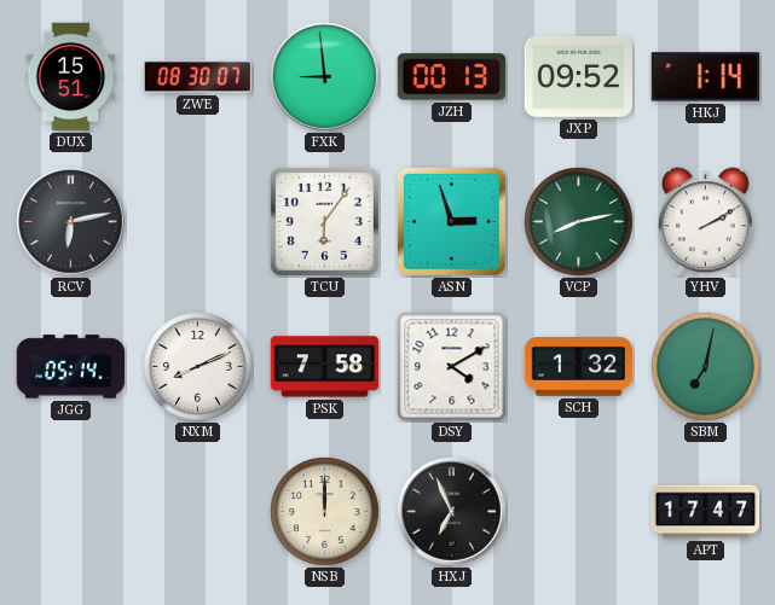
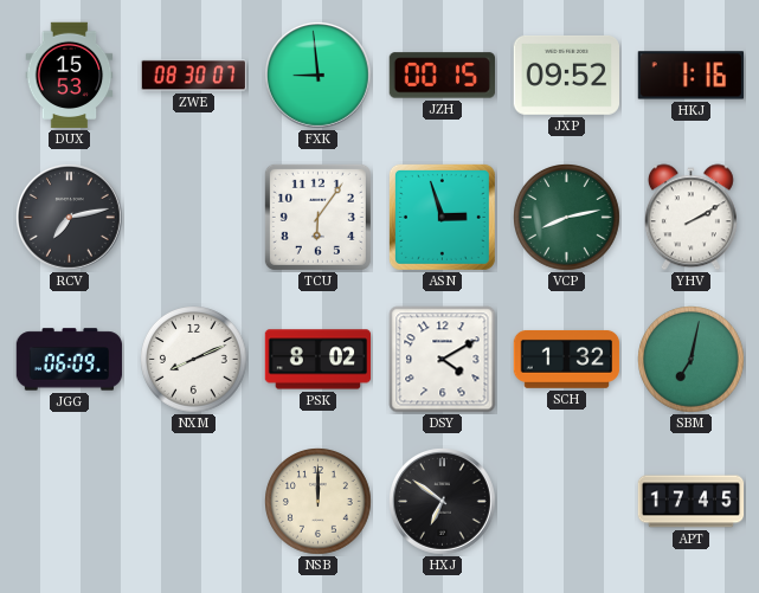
DUX: 15:51 -> 15:53 (70, 76)
JZH: 00:13 -> 00:15 (442, 76)
HKJ: 1:14 -> 1:16 (692, 76)
RCV: 6:13 -> 7:13 (70, 218)
JGG: 05:14 -> 06:09 (70, 360)
PSK: 7:58 -> 8:02 (319, 360)
HXJ: 6:56 -> 6:51 (443, 502)
APT: 17:47 -> 17:45 (692, 502)
